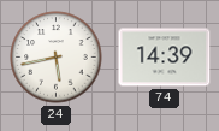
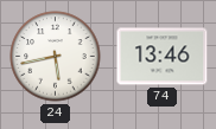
74: 14:39 -> 13:46 (163, 57)
